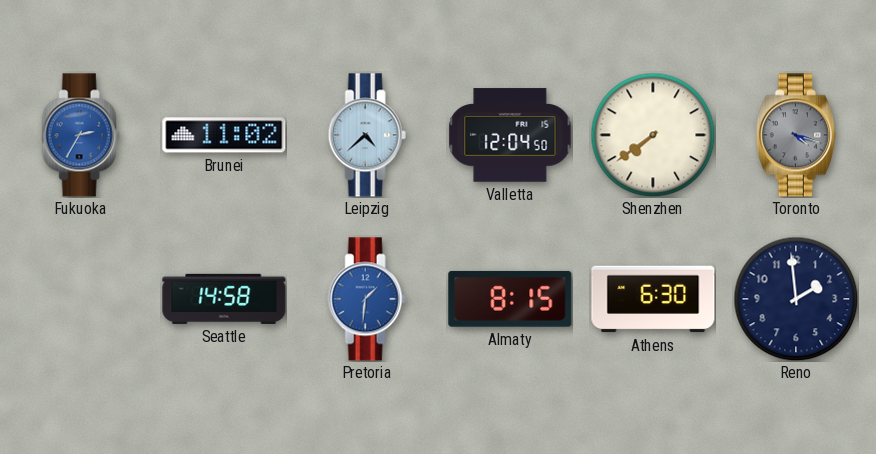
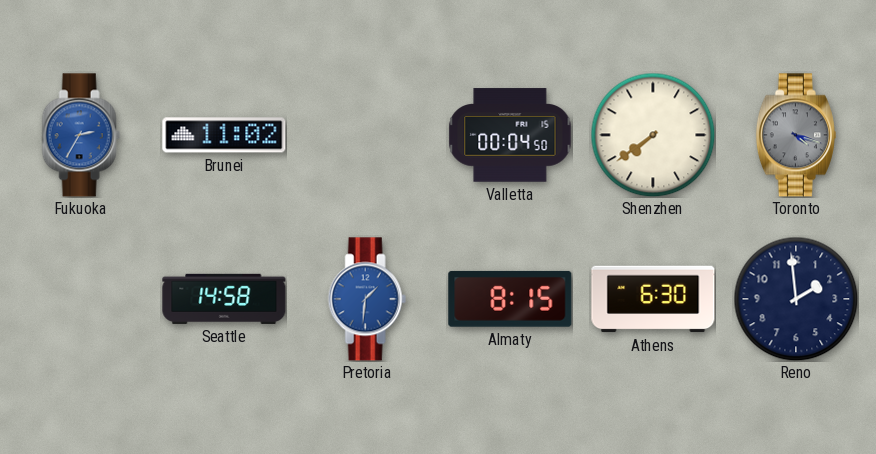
Leipzig: 4:38 -> none (367, 135)
Valletta: 12:04 -> 00:04 (510, 135)
